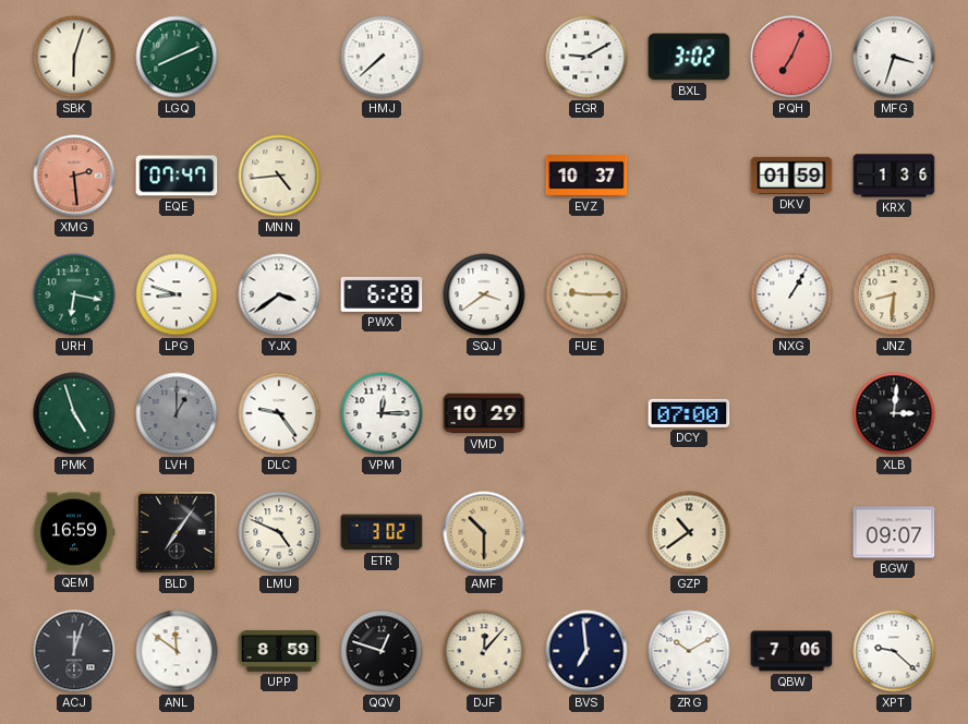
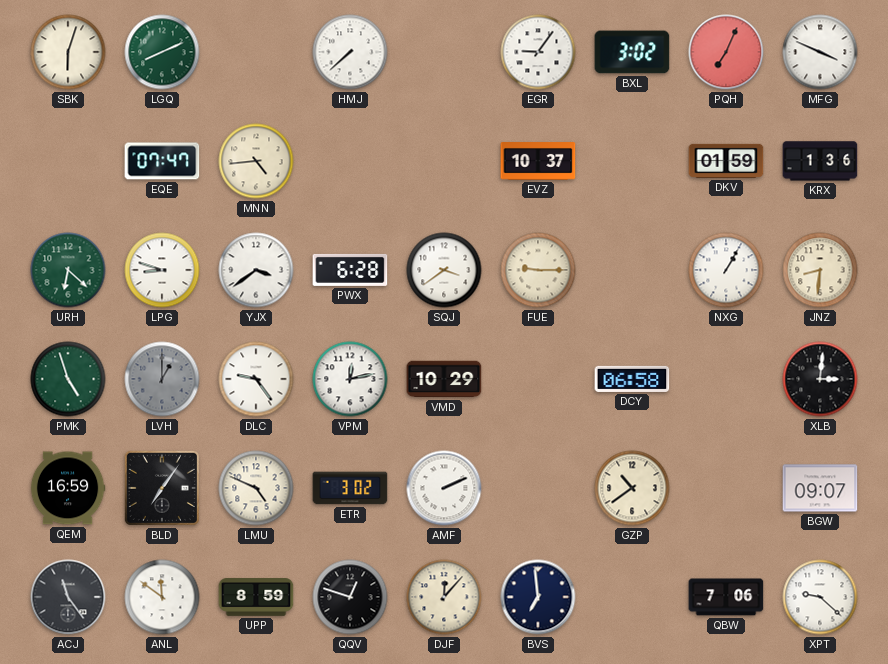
EGR: 9:10 -> 9:06 (538, 52)
MFG: 3:33 -> 3:49 (820, 52)
XMG: 2:29 -> none (74, 176)
URH: 6:17 -> 6:22 (68, 270)
VPM: 12:15 -> 12:13 (350, 379)
DCY: 07:00 -> 06:58 (632, 379)
AMF: 10:30 -> 2:11 (444, 488)
AMF dial: champagne -> white (444, 488)
ACJ: 12:03 -> 11:24 (68, 597)
ZRG: 10:10 -> none (689, 651)
